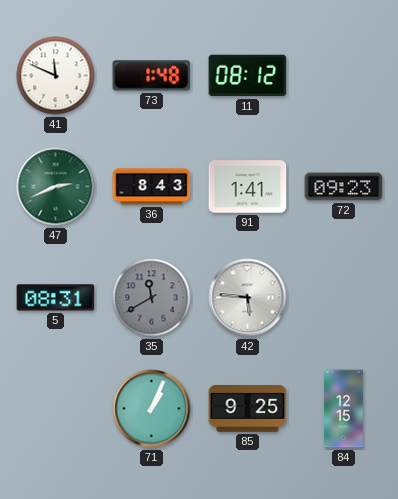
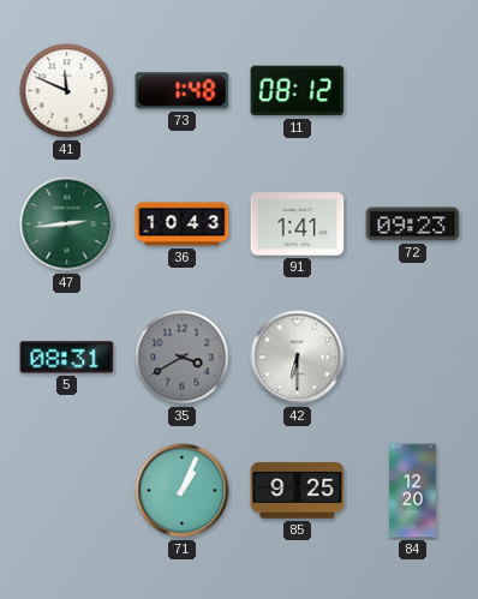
47: 2:41 -> 2:44 (67, 224)
36: 8:43 -> 10:43 (183, 224)
35: 11:40 -> 3:40 (183, 358)
42: 5:46 -> 6:30 (298, 358)
84: 12:15 -> 12:20 (413, 491)
